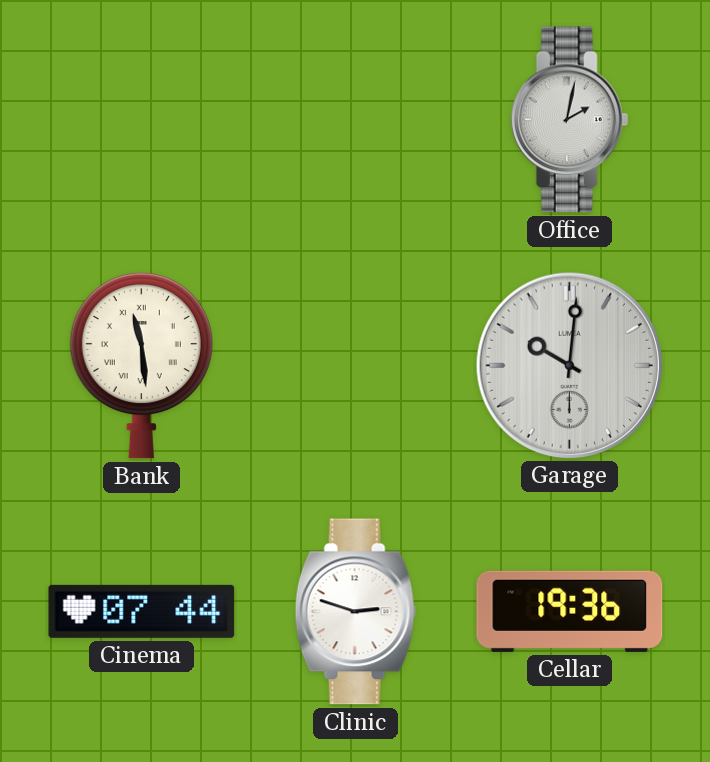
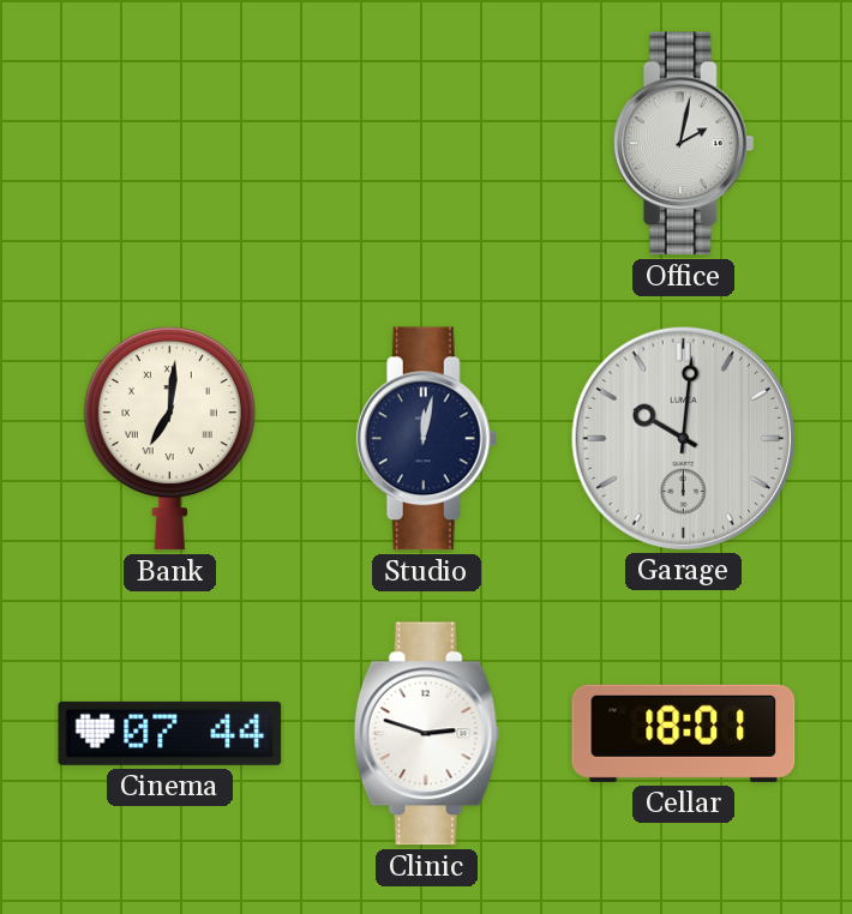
Bank: 11:29 -> 7:01 (169, 438)
Studio: none -> 12:02 (427, 439)
Cellar: 19:36 -> 18:01 (684, 733)
